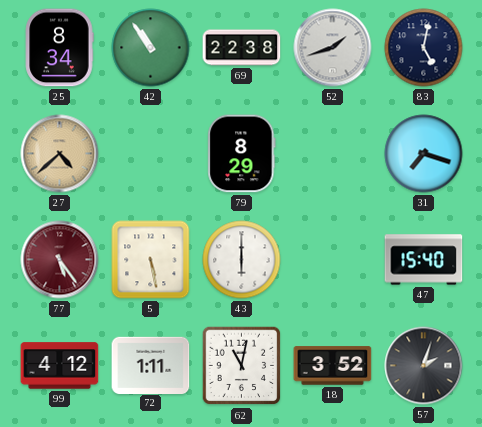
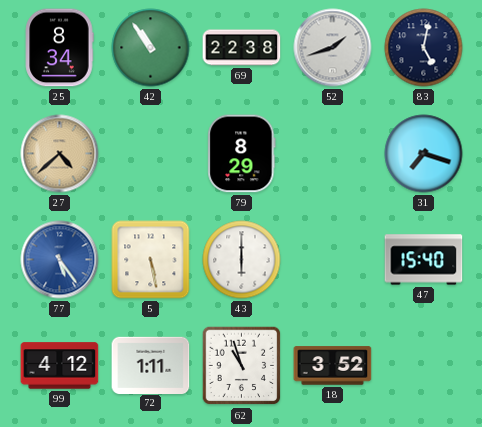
77 dial: burgundy -> blue (60, 260)
62: 11:02 -> 10:57 (242, 366)
57: 2:03 -> none (424, 366)
